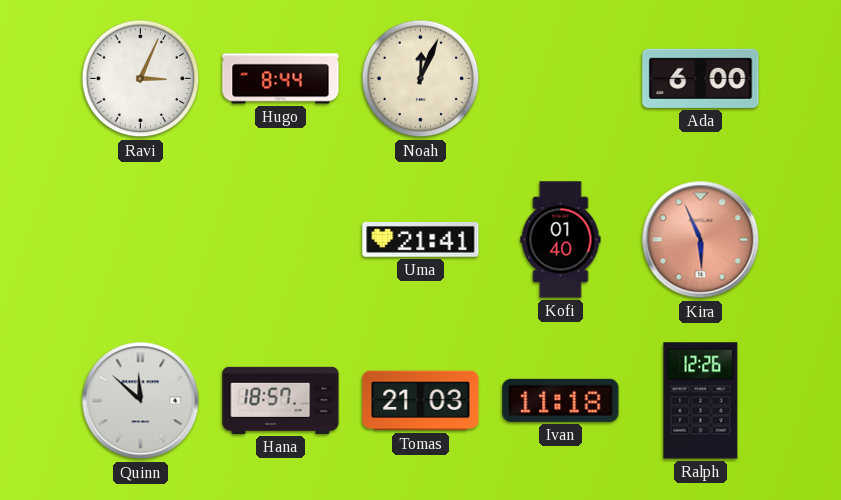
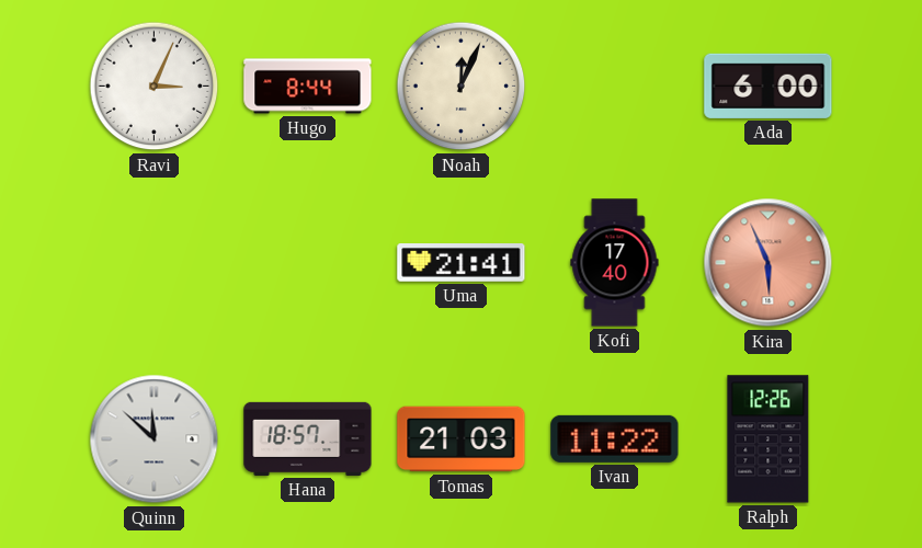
Kofi: 01:40 -> 17:40 (615, 263)
Ivan: 11:18 -> 11:22 (615, 438)
